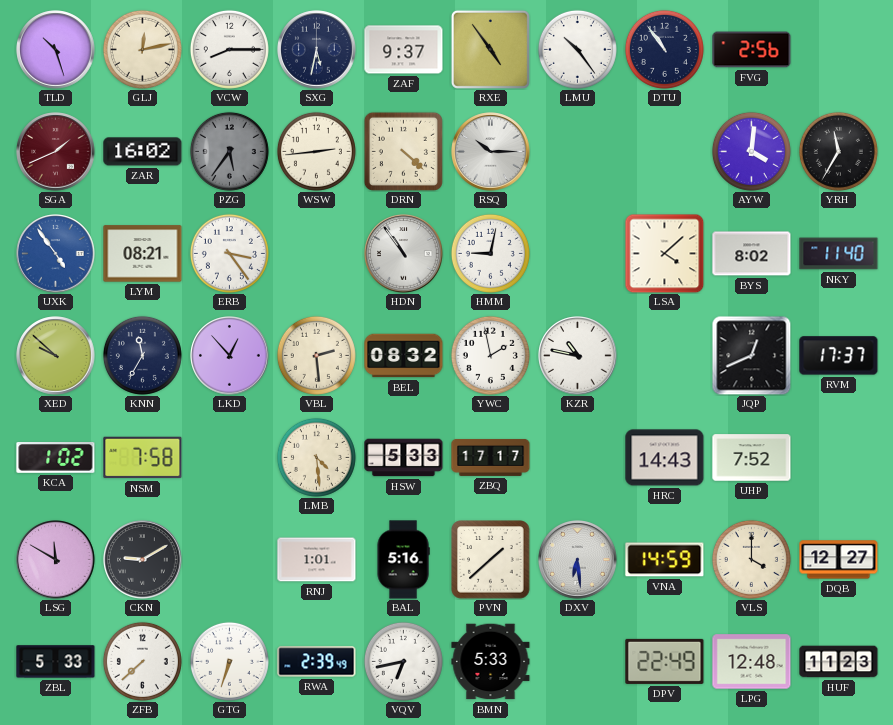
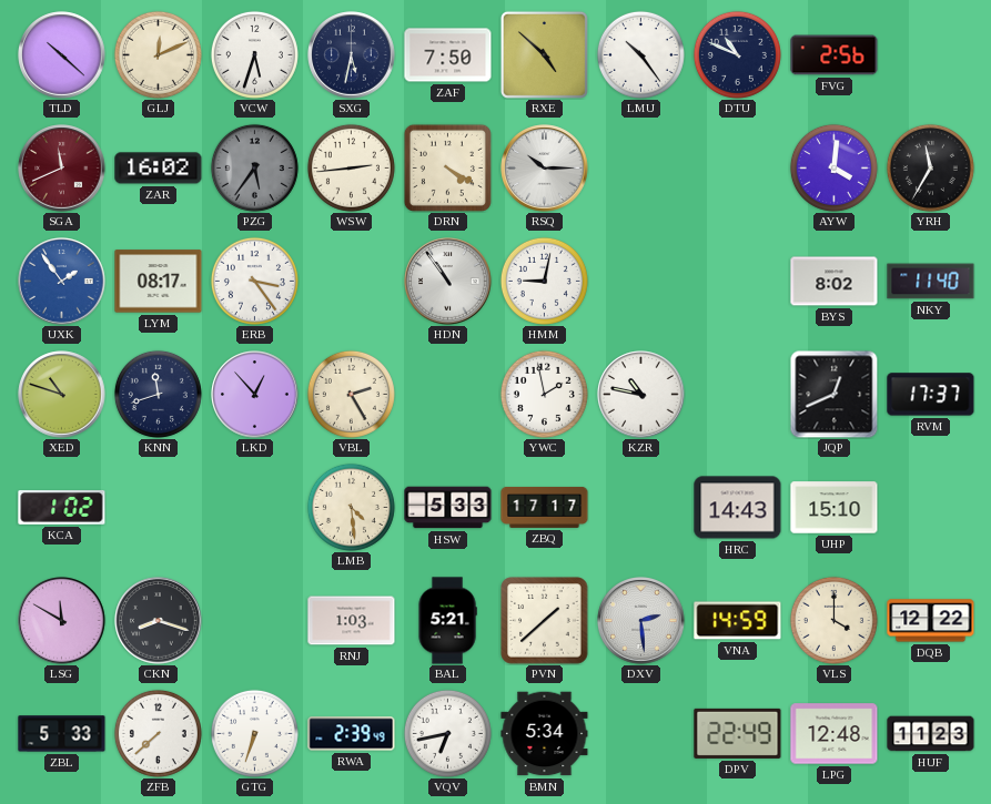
TLD: 10:27 -> 10:22 (62, 55)
GLJ: 12:13 -> 12:11 (158, 54)
VCW: 8:15 -> 5:33 (254, 54)
ZAF: 9:37 -> 7:50 (448, 55)
RXE: 4:54 -> 4:52 (544, 54)
DTU: 10:54 -> 10:49 (737, 54)
SGA: 1:41 -> 11:41 (62, 169)
DRN: 4:22 -> 4:20 (447, 167)
UXK: 4:54 -> 1:54 (62, 282)
LYM: 08:21 -> 08:17 (159, 282)
LSA: 4:08 -> none (664, 253)
XED: 9:52 -> 10:48 (62, 395)
KNN: 11:35 -> 11:42 (158, 394)
VBL: 2:29 -> 2:25 (351, 394)
BEL: 08:32 -> none (404, 356)
NSM: 7:58 -> none (143, 458)
UHP: 7:52 -> 15:10 (835, 508)
CKN: 9:10 -> 8:18 (159, 621)
RNJ: 1:01 -> 1:03 (352, 621)
BAL: 5:16 -> 5:21 (447, 621)
DXV: 6:29 -> 2:29 (641, 621)
DQB: 12:27 -> 12:22 (931, 621)
BMN: 5:33 -> 5:34 (545, 734)
